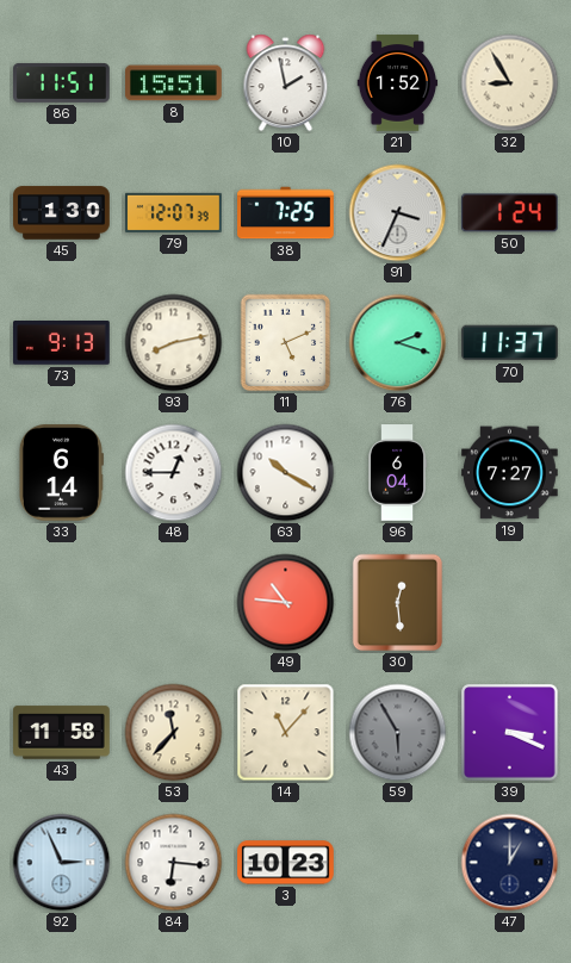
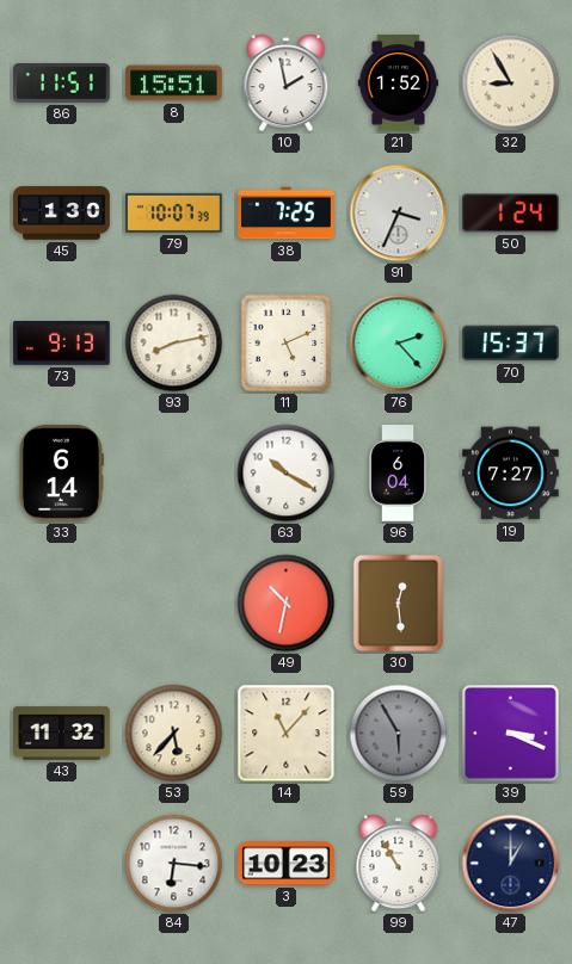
79: 12:07 -> 10:07 (174, 212)
76: 2:18 -> 2:23 (399, 344)
70: 11:37 -> 15:37 (511, 344)
48: 12:45 -> none (174, 473)
49: 10:46 -> 10:32 (287, 604)
43: 11:58 -> 11:32 (62, 734)
53: 11:37 -> 5:37 (174, 734)
92: 2:56 -> none (62, 863)
99: none -> 10:55 (399, 864)
